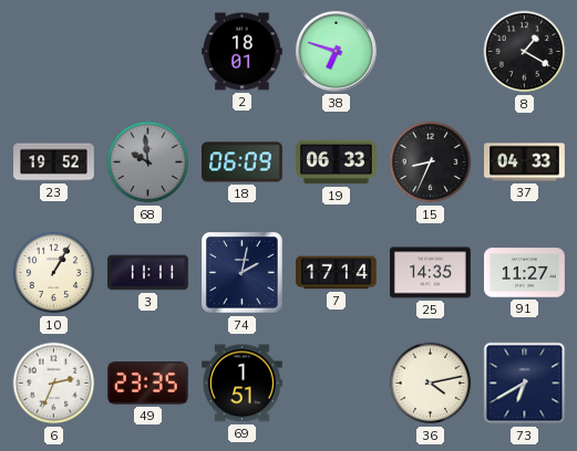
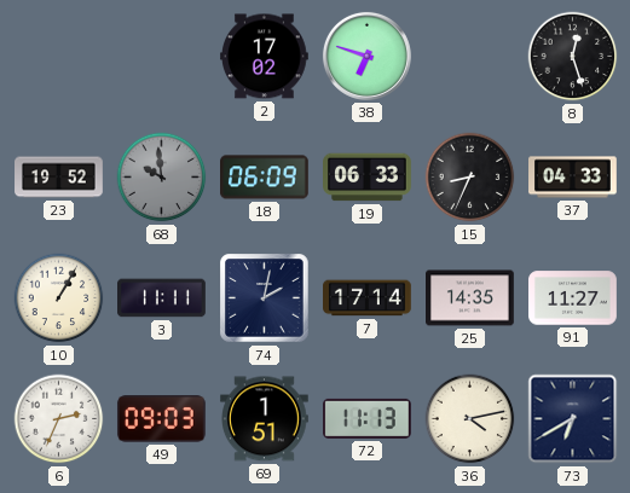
2: 18:01 -> 17:02 (265, 57)
8: 1:20 -> 12:27 (573, 57)
49: 23:35 -> 09:03 (161, 419)
72: none -> 11:13 (368, 418)
